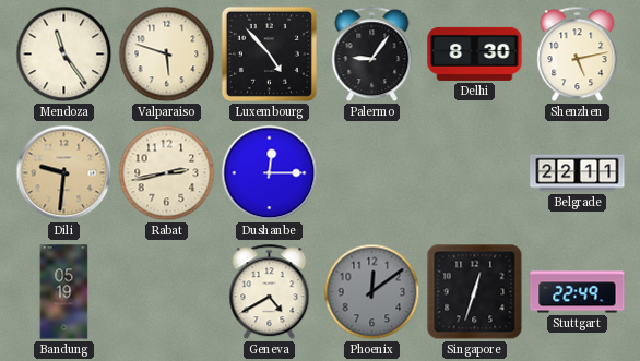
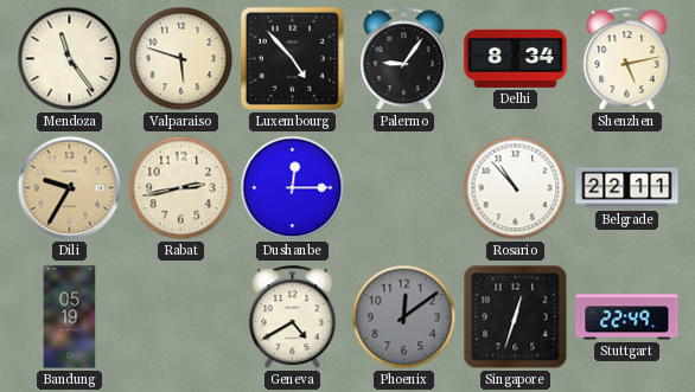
Delhi: 8:30 -> 8:34 (516, 58)
Dili: 9:31 -> 9:35 (70, 188)
Rosario: none -> 10:53 (516, 188)
